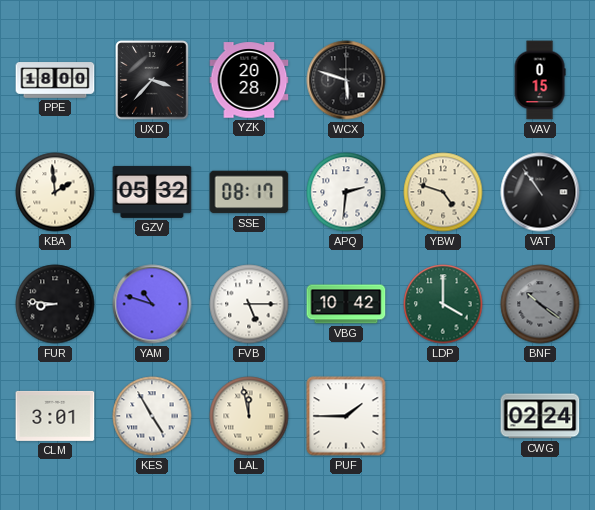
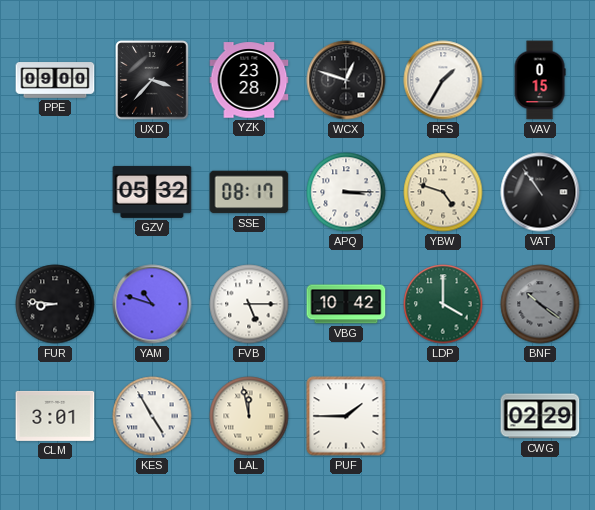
PPE: 18:00 -> 09:00 (55, 80)
YZK: 20:28 -> 23:28 (249, 80)
WCX: 5:48 -> 12:48 (346, 80)
RFS: none -> 1:35 (443, 80)
KBA: 1:59 -> none (55, 192)
APQ: 2:31 -> 3:15 (346, 192)
CWG: 02:24 -> 02:29 (540, 416)
